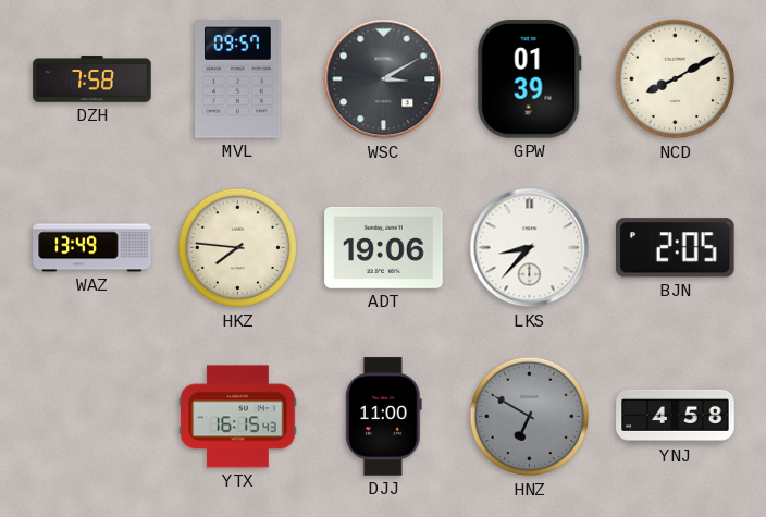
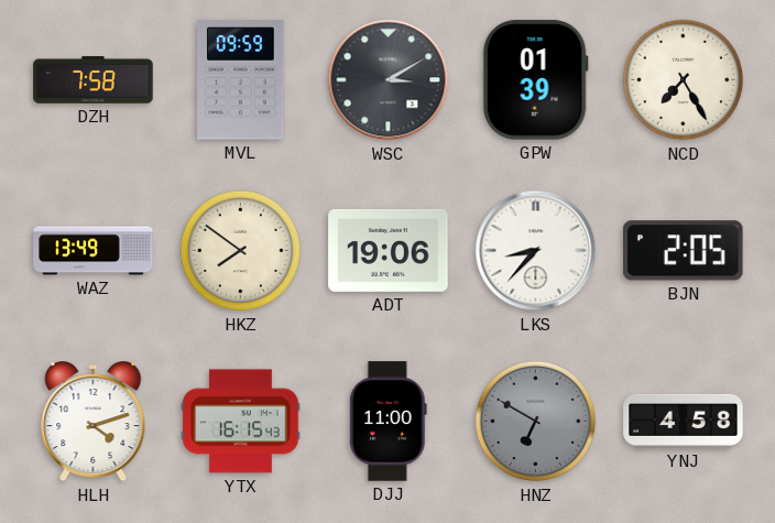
MVL: 09:57 -> 09:59 (241, 80)
NCD: 8:10 -> 7:25 (684, 80)
HKZ: 7:46 -> 7:51 (241, 251)
HLH: none -> 4:12 (94, 423)
